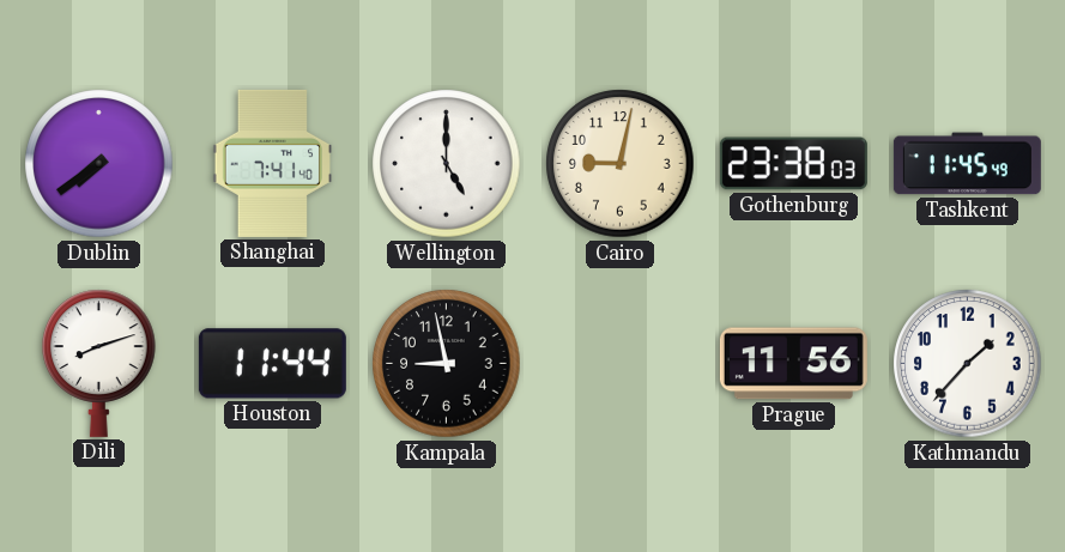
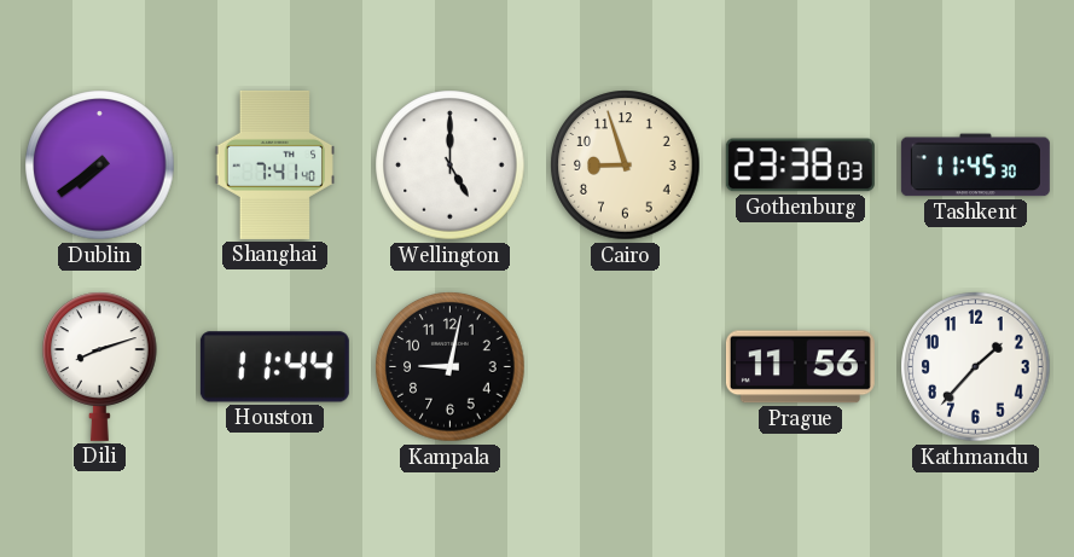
Cairo: 9:02 -> 8:57 (626, 166)
Tashkent: 11:45:49 -> 11:45:30 (975, 166)
Kampala: 8:58 -> 9:02 (451, 367)
